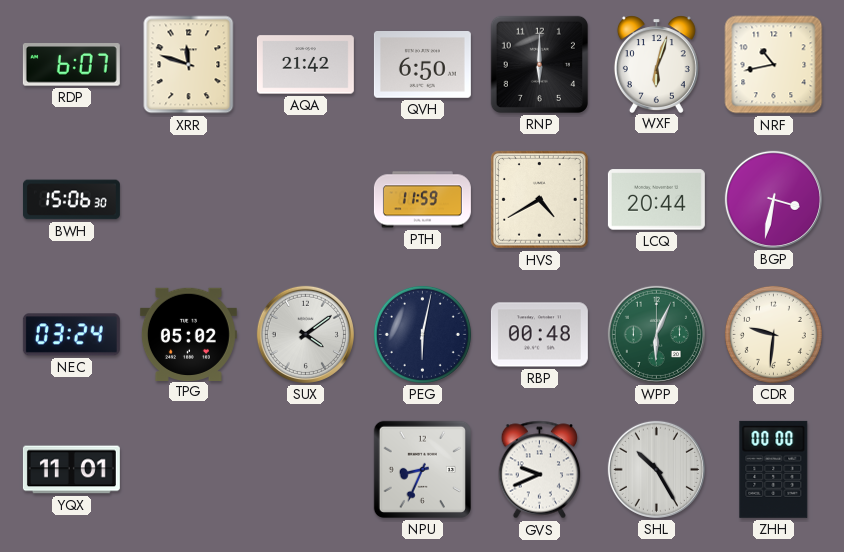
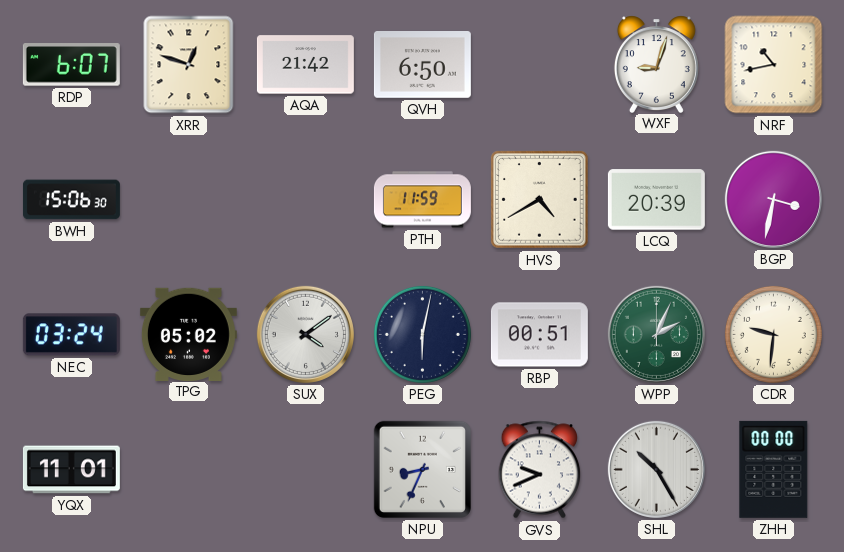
XRR: 11:48 -> 12:48 (189, 65)
RNP: 6:00 -> none (539, 64)
WXF: 6:03 -> 9:03 (656, 64)
LCQ: 20:44 -> 20:39 (656, 200)
RBP: 00:48 -> 00:51 (539, 335)
WPP: 6:04 -> 2:04 (656, 334)
